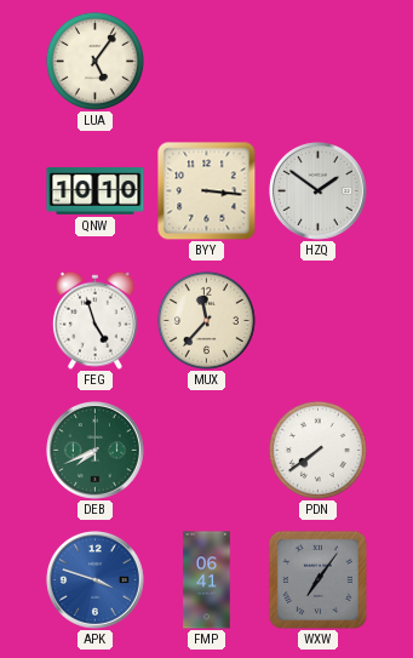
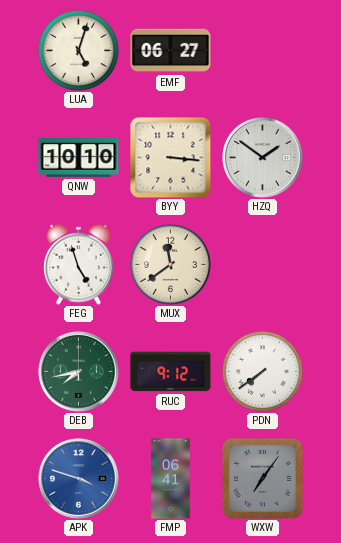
LUA: 5:06 -> 5:03 (78, 50)
EMF: none -> 06:27 (171, 51)
MUX: 11:37 -> 11:39 (170, 264)
DEB: 7:41 -> 7:43 (79, 372)
RUC: none -> 9:12 (171, 372)
